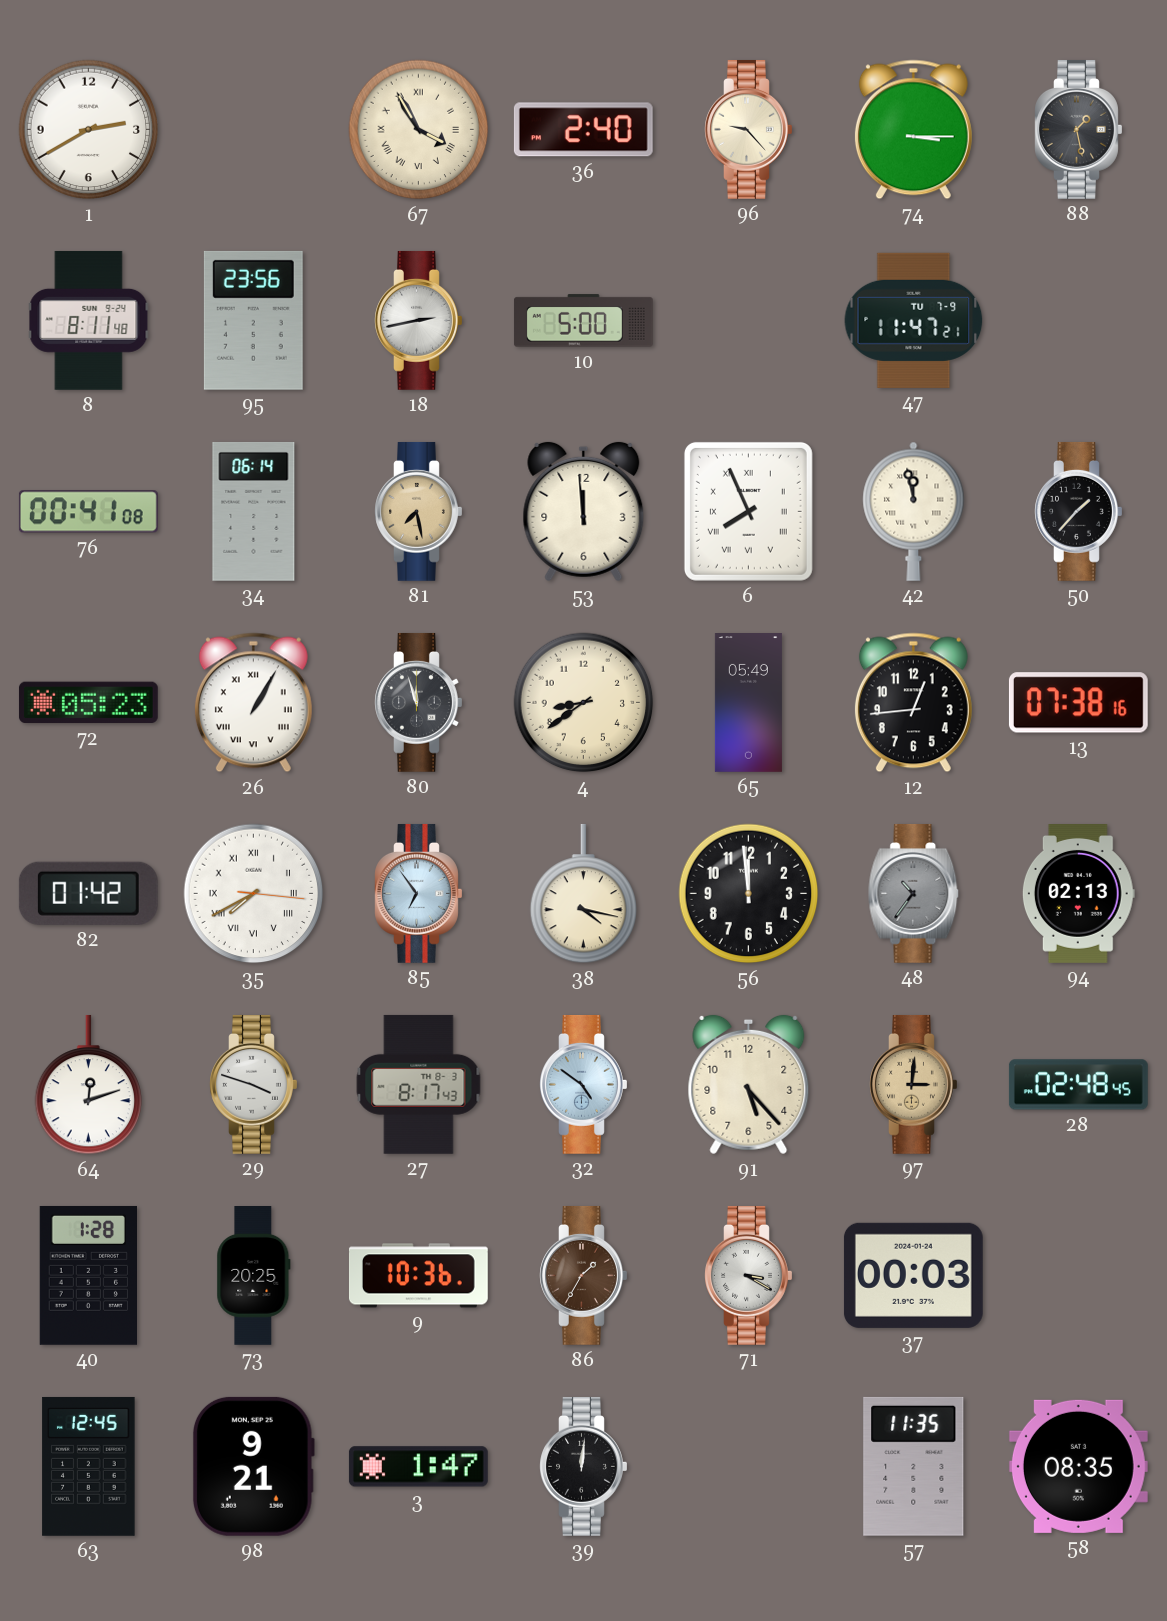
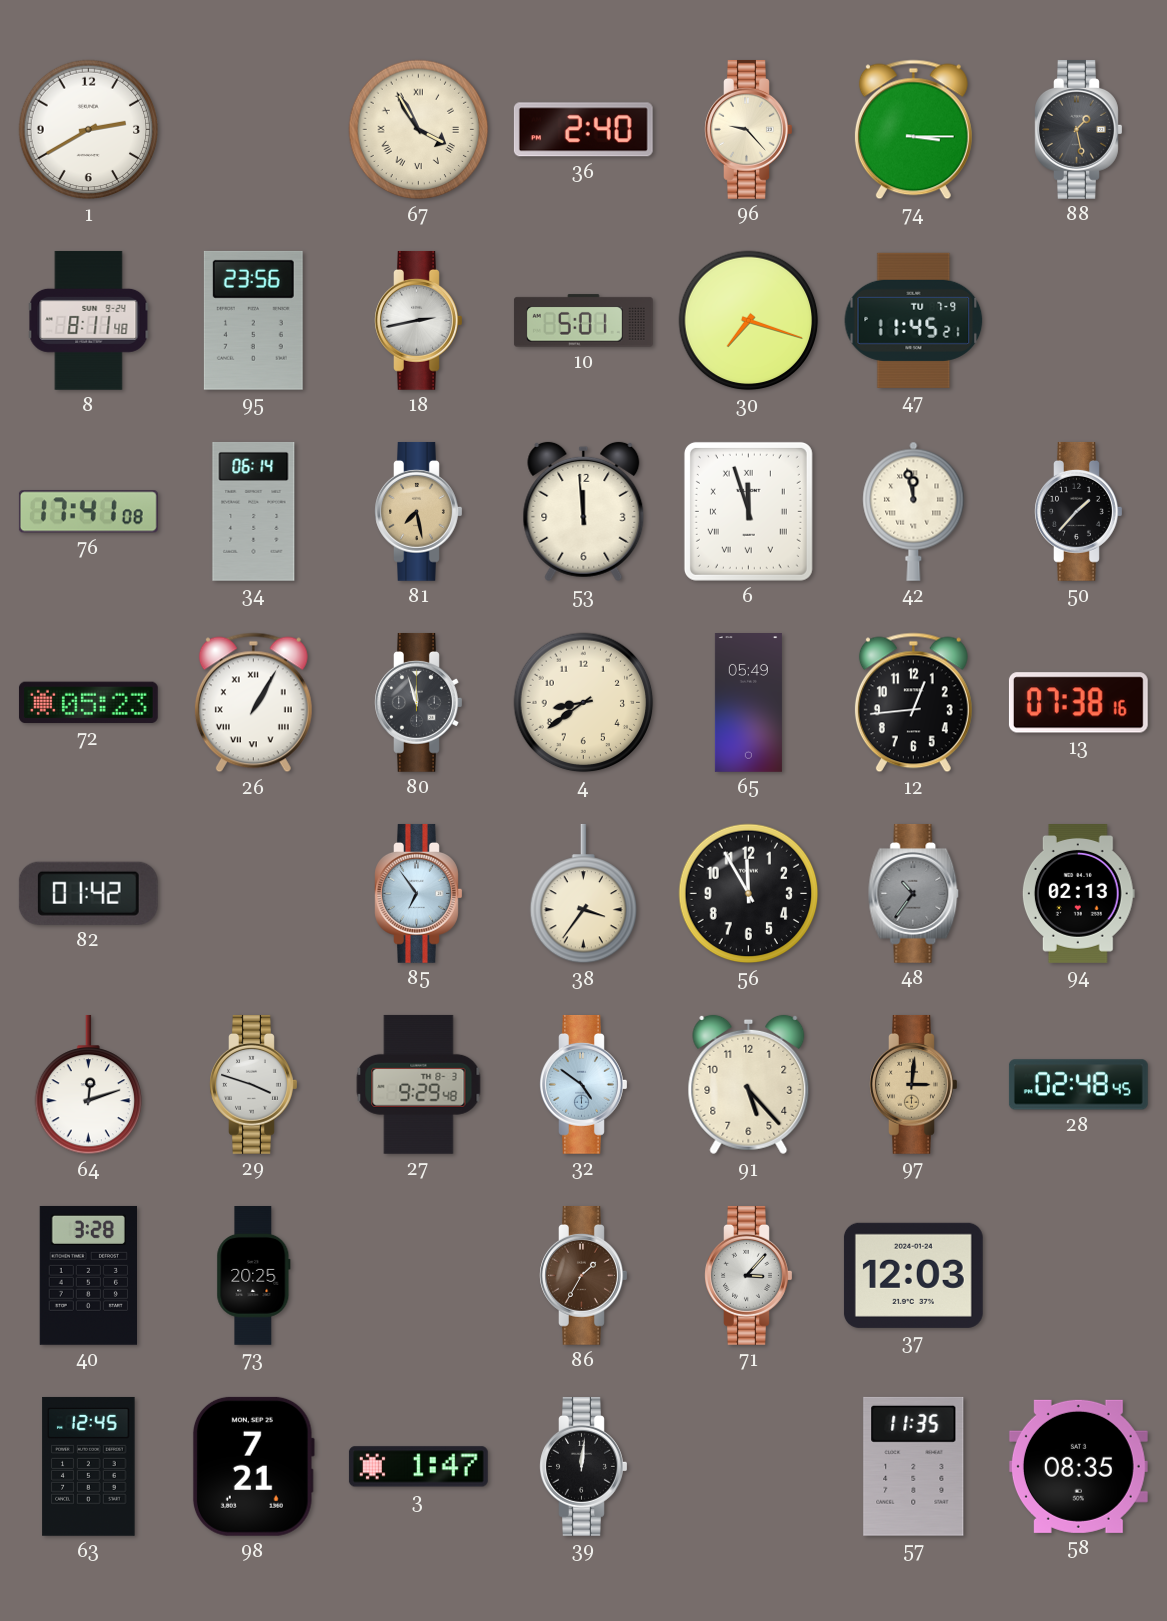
10: 5:00 -> 5:01 (583, 321)
30: none -> 7:18 (749, 321)
47: 11:47 -> 11:45 (914, 320)
76: 00:41 -> 17:41 (88, 512)
6: 7:56 -> 11:57 (748, 511)
35: 7:40 -> none (254, 894)
38: 4:17 -> 3:36 (584, 894)
56: 11:59 -> 11:55 (749, 894)
27: 8:17 -> 9:29 (419, 1084)
40: 1:28 -> 3:28 (88, 1275)
9: 10:36 -> none (418, 1276)
71: 3:20 -> 3:07 (749, 1275)
37: 00:03 -> 12:03 (913, 1275)
98: 9:21 -> 7:21 (253, 1466)
